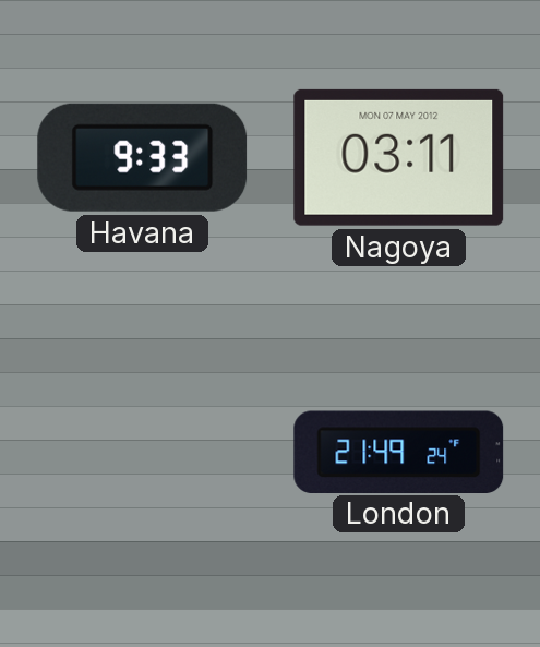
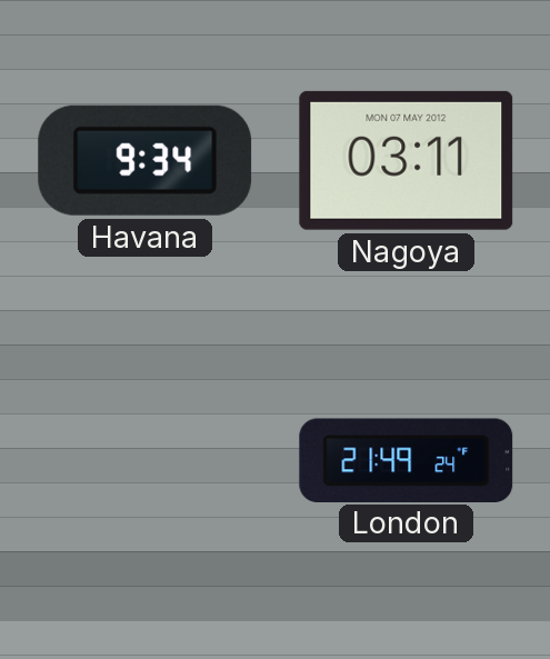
Havana: 9:33 -> 9:34 (146, 160)
